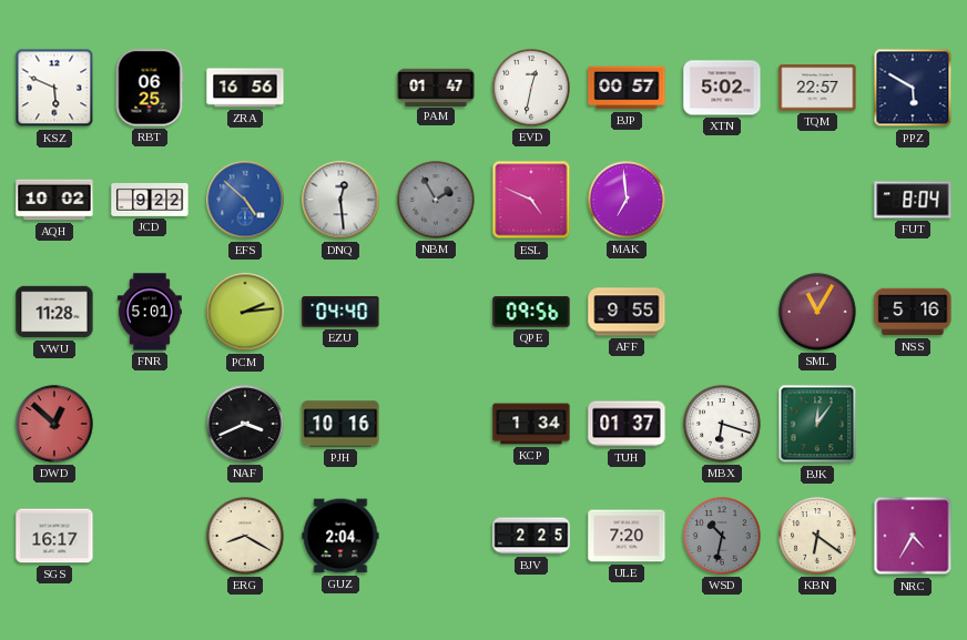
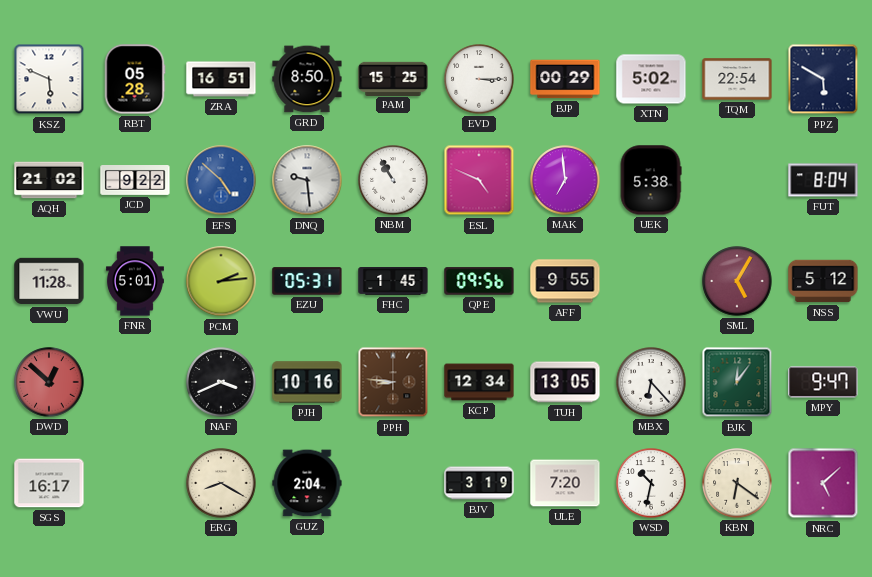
RBT: 06:25 -> 05:28 (135, 79)
ZRA: 16:56 -> 16:51 (221, 79)
GRD: none -> 8:50 (307, 79)
PAM: 01:47 -> 15:25 (393, 78)
EVD: 12:32 -> 3:15 (479, 79)
BJP: 00:57 -> 00:29 (565, 79)
TQM: 22:57 -> 22:54 (737, 79)
AQH: 10:02 -> 21:02 (49, 180)
DNQ: 12:29 -> 9:29 (307, 180)
NBM: 1:55 -> 10:55 (393, 180)
NBM dial: grey -> white (393, 180)
UEK: none -> 5:38 (651, 180)
EZU: 04:40 -> 05:31 (307, 281)
FHC: none -> 1:45 (393, 282)
SML: 11:05 -> 5:05 (737, 281)
NSS: 5:16 -> 5:12 (823, 281)
PPH: none -> 8:46 (393, 382)
KCP: 1:34 -> 12:34 (479, 382)
TUH: 01:37 -> 13:05 (565, 382)
MBX: 6:18 -> 6:23 (651, 382)
MPY: none -> 9:47 (823, 382)
BJV: 2:25 -> 3:19 (479, 483)
WSD dial: grey -> white (651, 483)
NRC: 4:35 -> 5:08 (823, 483)
